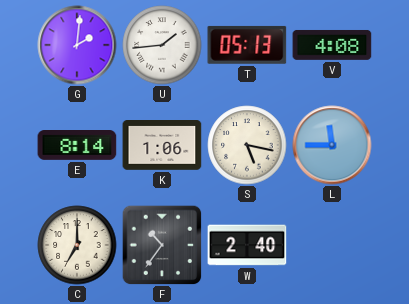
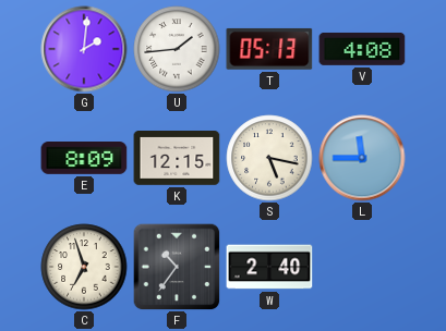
E: 8:14 -> 8:09 (84, 159)
K: 1:06 -> 12:15 (177, 159)
C: 7:00 -> 6:57 (84, 267)
